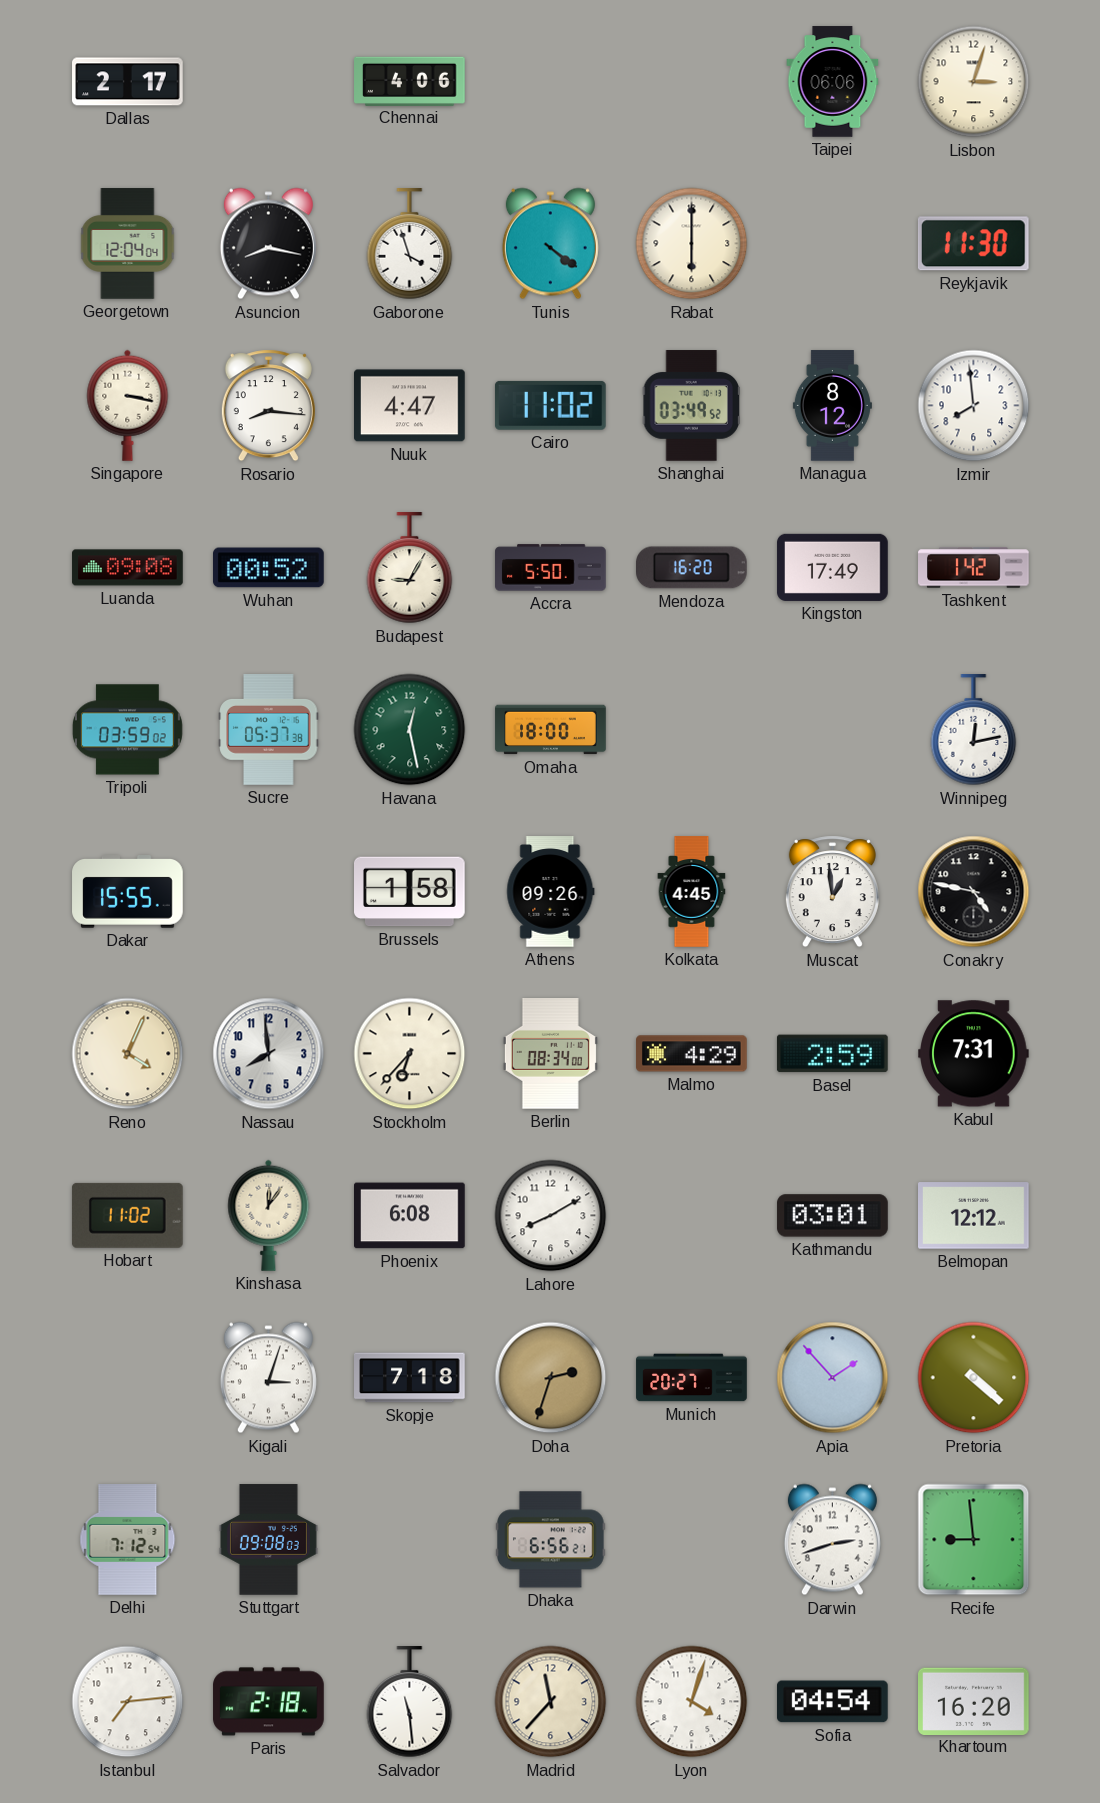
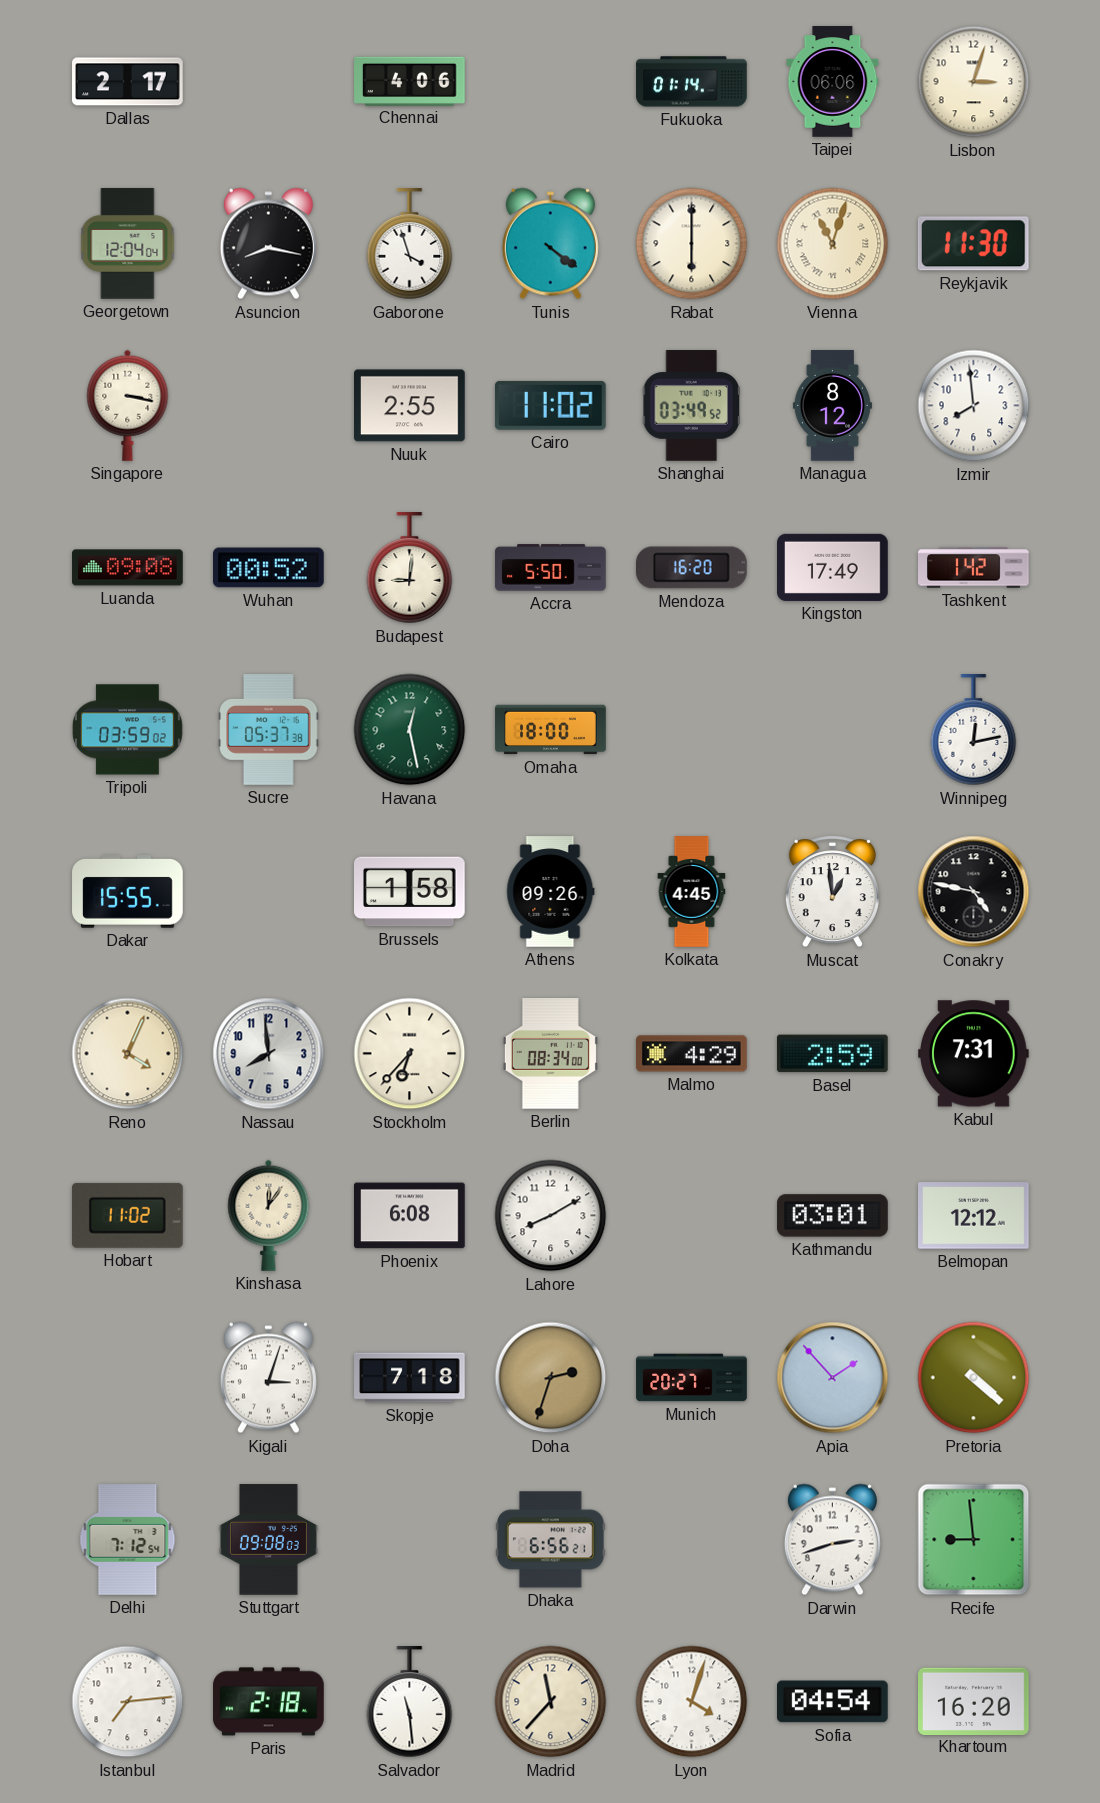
Fukuoka: none -> 01:14 (692, 82)
Vienna: none -> 11:03 (833, 244)
Rosario: 8:16 -> none (268, 406)
Nuuk: 4:47 -> 2:55 (410, 406)
Budapest: 9:05 -> 9:01 (410, 568)
